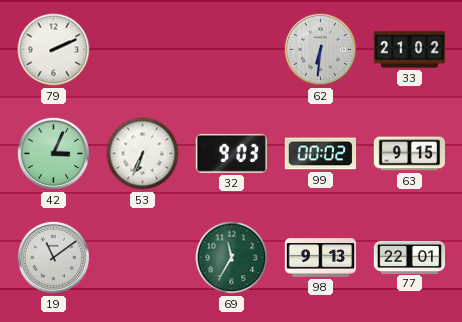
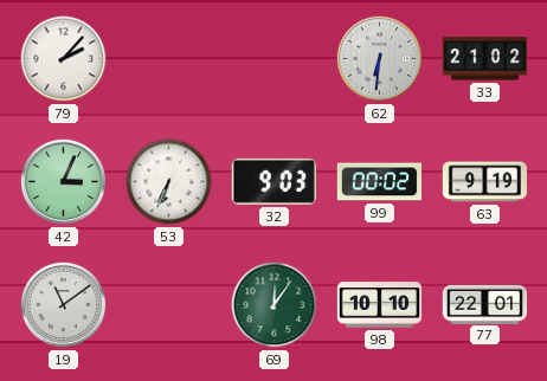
79: 2:11 -> 2:07 (64, 59)
63: 9:15 -> 9:19 (485, 182)
69: 11:35 -> 12:06 (275, 305)
98: 9:13 -> 10:10 (380, 305)
